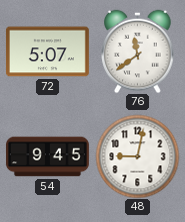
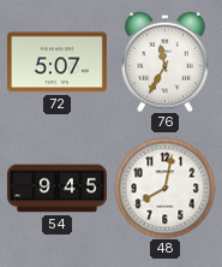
76: 11:39 -> 11:35 (166, 61)
48: 9:02 -> 8:02 (164, 188)
